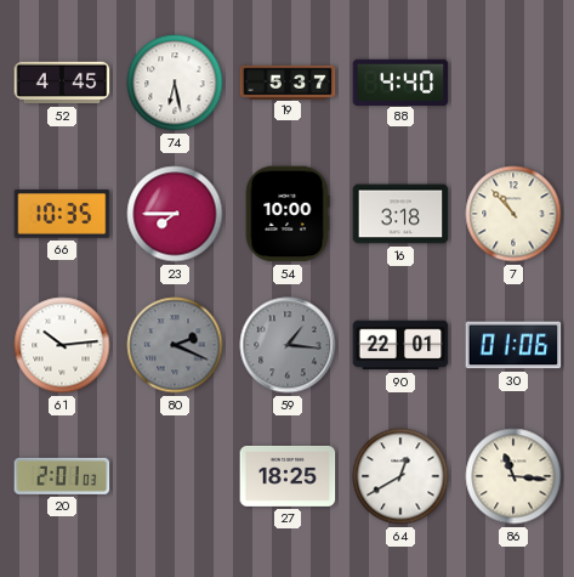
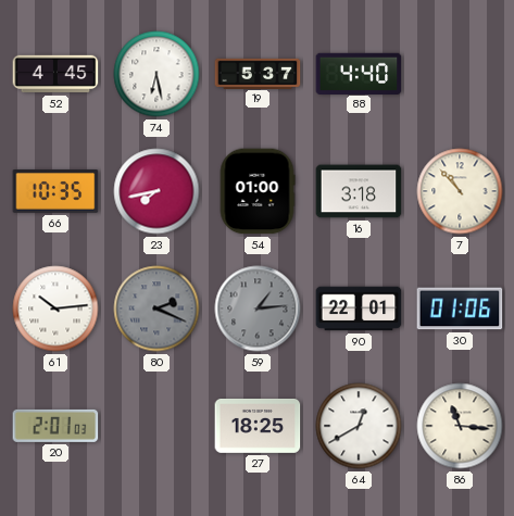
23: 7:45 -> 7:43 (156, 191)
54: 10:00 -> 01:00 (258, 191)
59: 1:16 -> 1:14 (258, 309)
